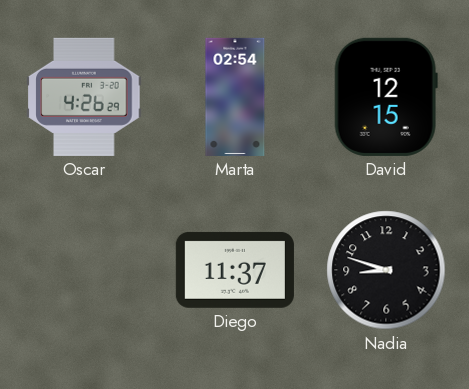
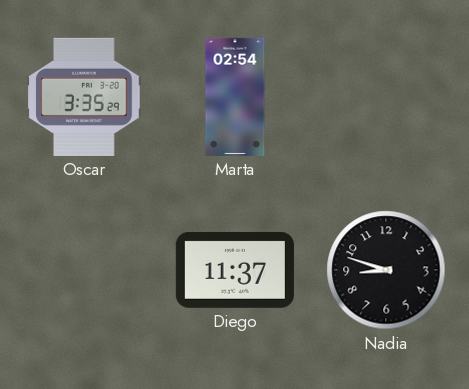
Oscar: 4:26 -> 3:35 (84, 97)
David: 12:15 -> none (386, 97)
